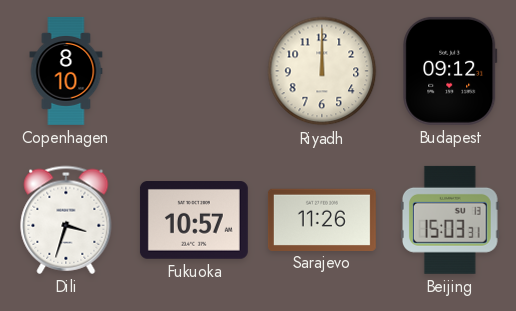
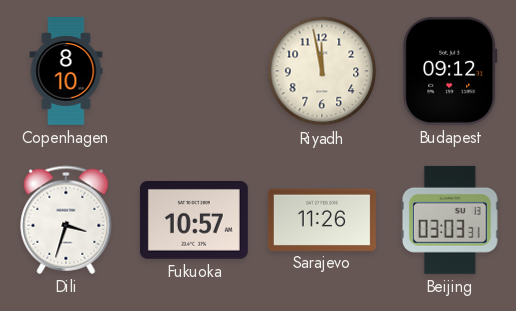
Riyadh: 12:00 -> 11:58 (322, 71)
Beijing: 15:03 -> 03:03 (451, 220)
